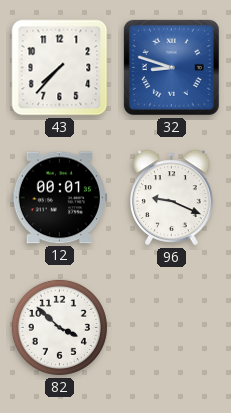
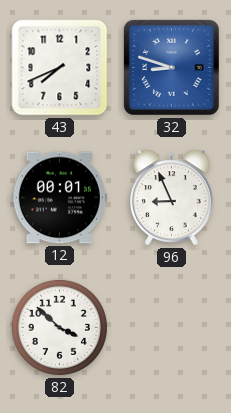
43: 7:37 -> 7:41 (60, 68)
96: 9:19 -> 8:56 (172, 198)
